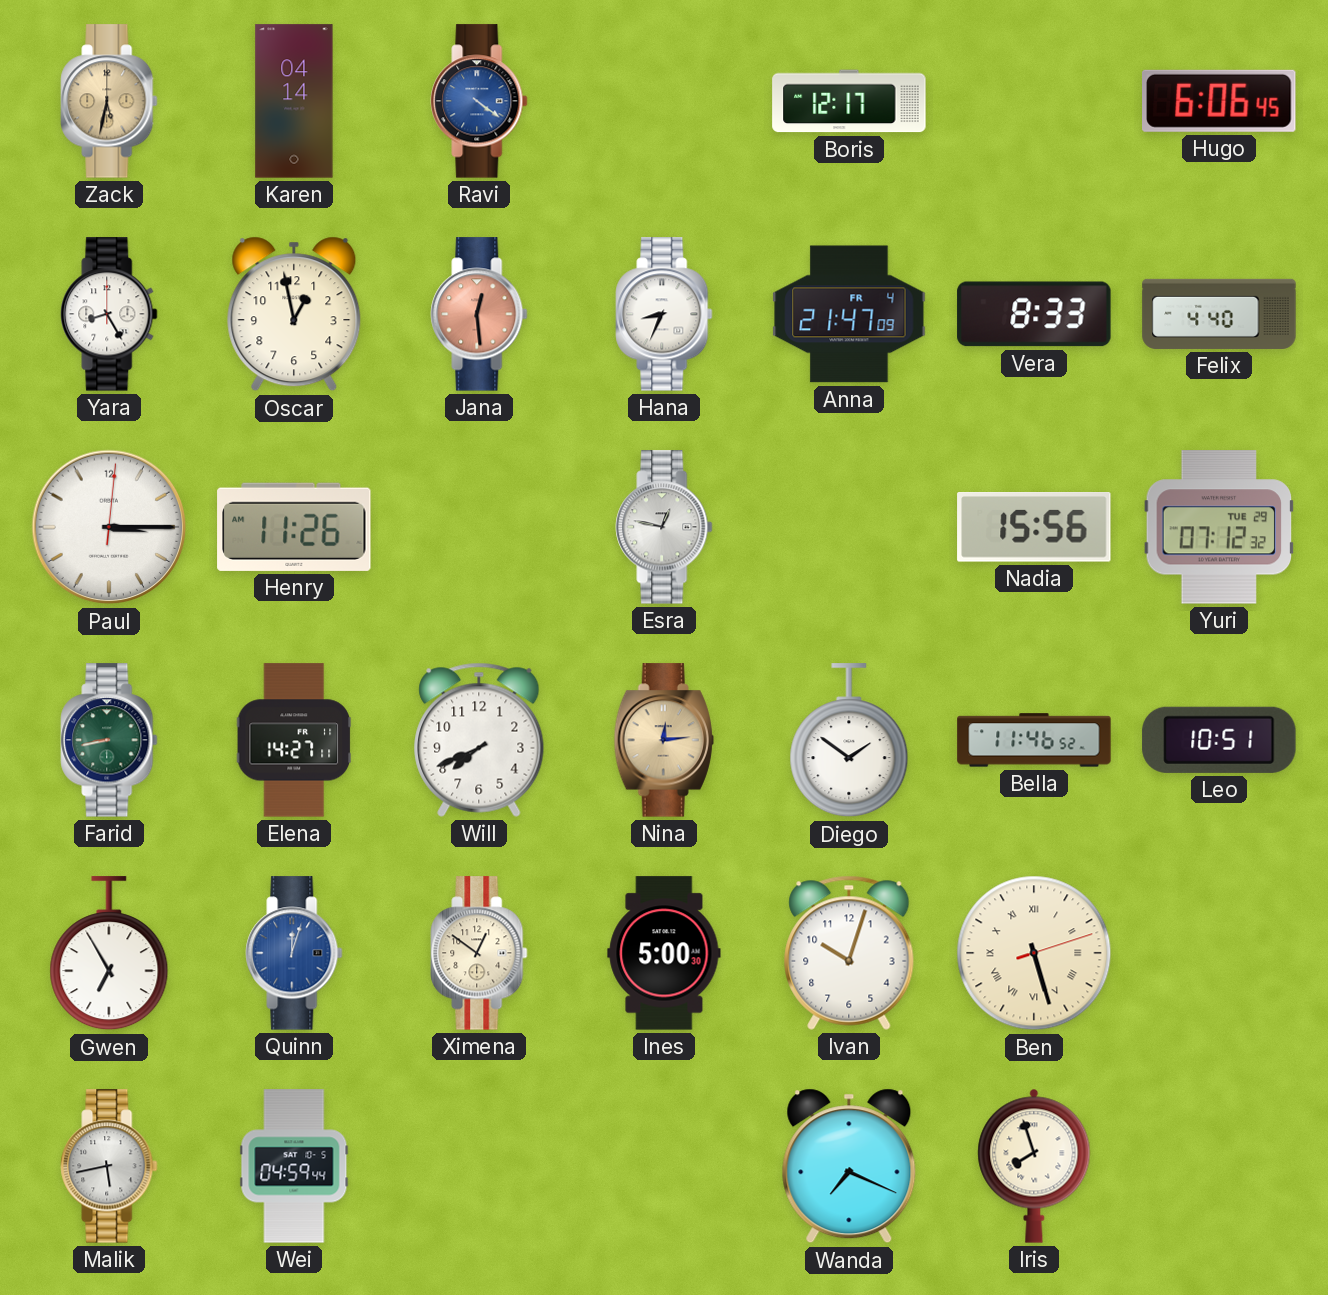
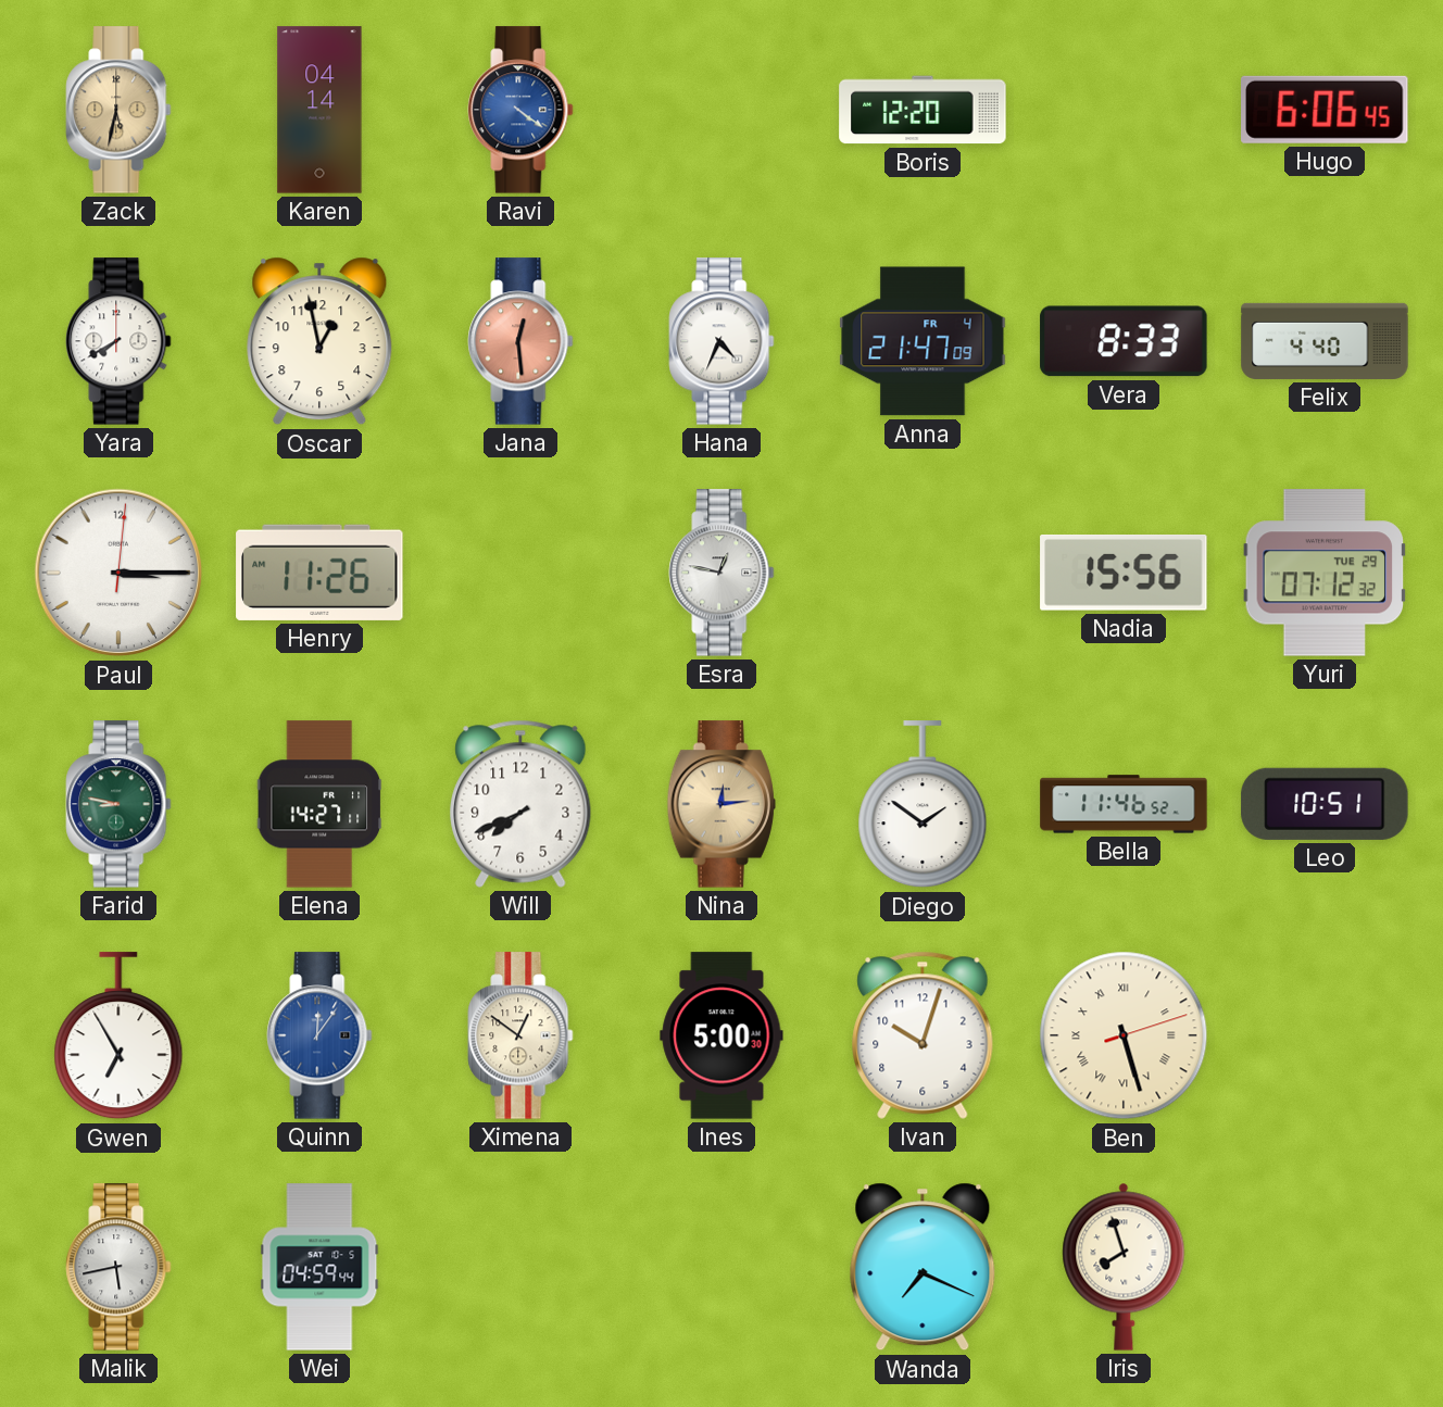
Boris: 12:17 -> 12:20 (923, 110)
Yara: 8:25 -> 7:40 (118, 341)
Hana: 8:34 -> 4:34 (721, 341)
Farid: 8:43 -> 8:47 (118, 804)
Quinn: 12:03 -> 12:06 (319, 1035)
